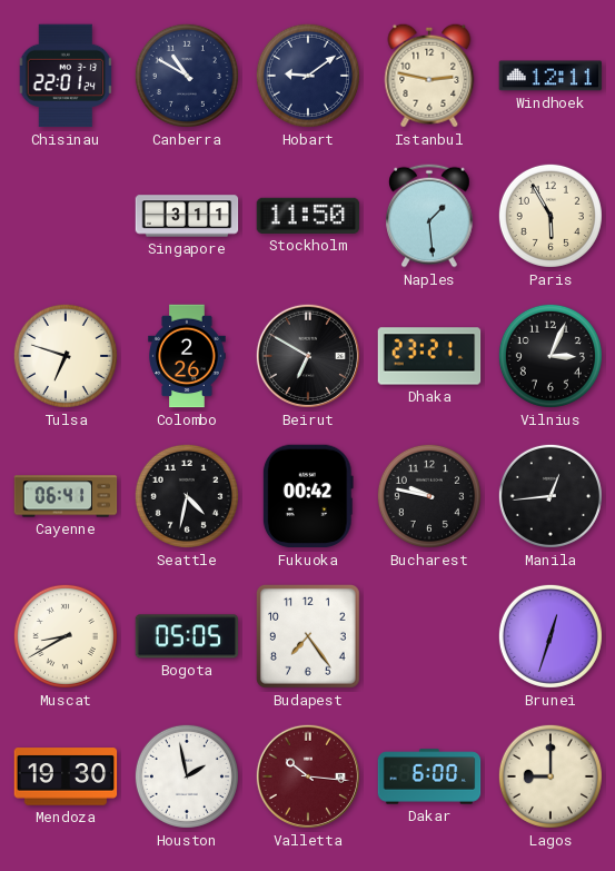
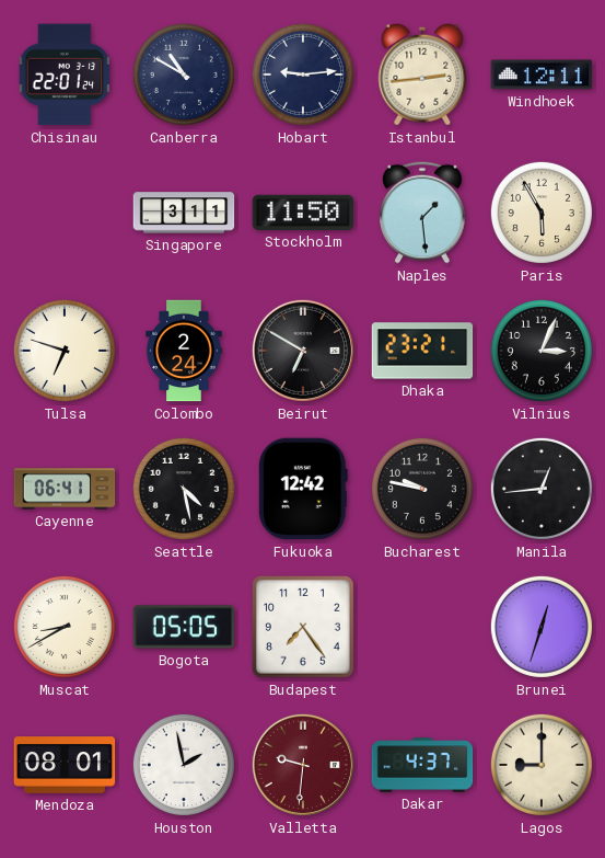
Hobart: 9:09 -> 9:14 (303, 75)
Istanbul: 2:47 -> 2:44 (422, 75)
Colombo: 2:26 -> 2:24 (184, 351)
Seattle: 4:32 -> 4:28 (184, 489)
Fukuoka: 00:42 -> 12:42 (303, 489)
Mendoza: 19:30 -> 08:01 (65, 765)
Valletta: 10:16 -> 9:31 (303, 765)
Dakar: 6:00 -> 4:37 (422, 765)
